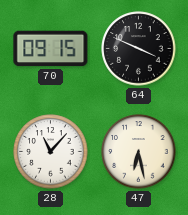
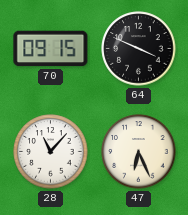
47: 6:28 -> 6:26 (139, 152)
